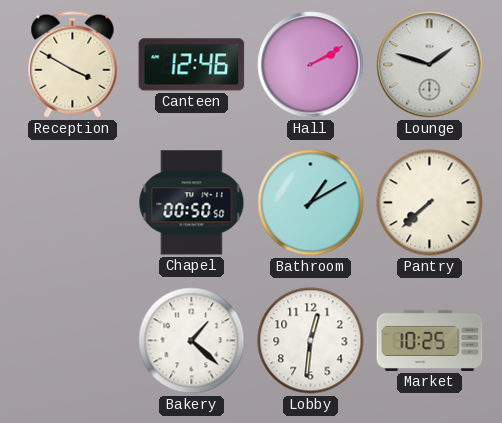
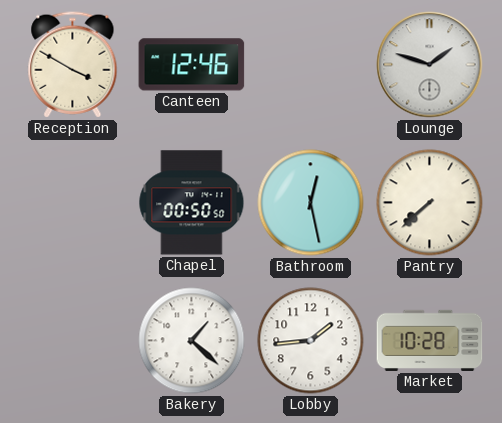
Hall: 2:10 -> none (311, 65)
Bathroom: 1:10 -> 12:28 (311, 203)
Lobby: 12:31 -> 1:44 (311, 341)
Market: 10:25 -> 10:28 (430, 340)
